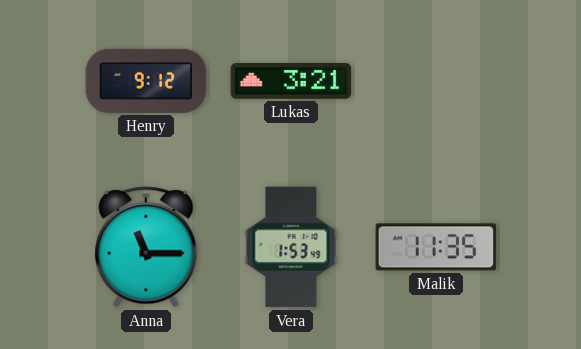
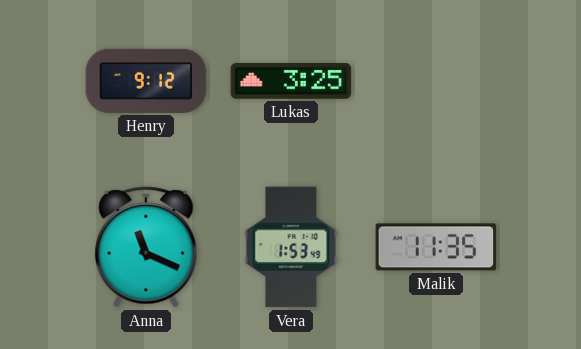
Lukas: 3:21 -> 3:25 (291, 82)
Anna: 11:15 -> 11:19 (146, 247)
